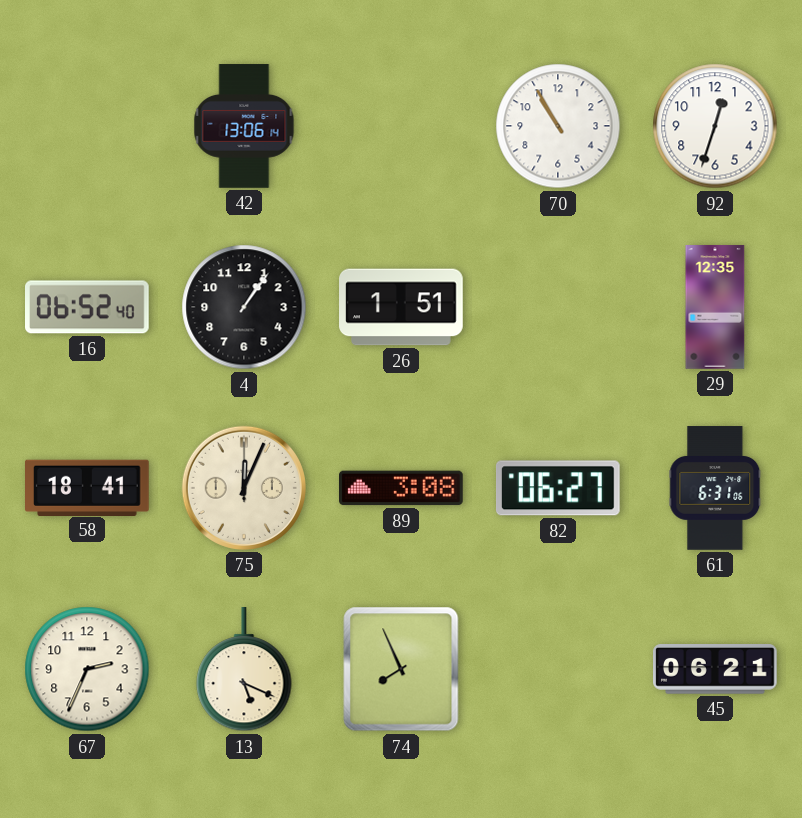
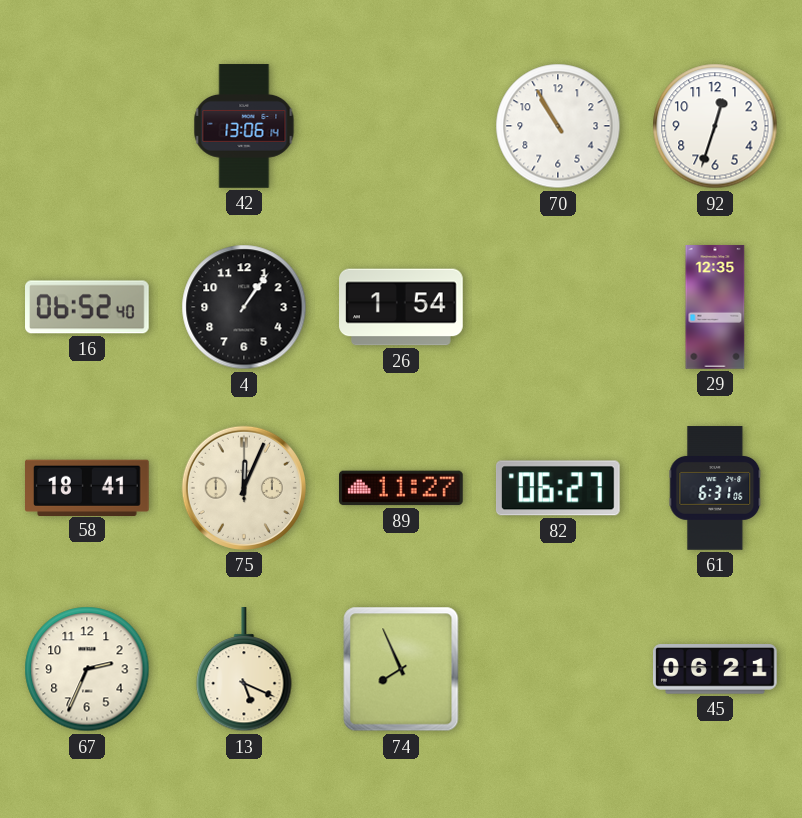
26: 1:51 -> 1:54 (401, 307)
89: 3:08 -> 11:27 (402, 488)
